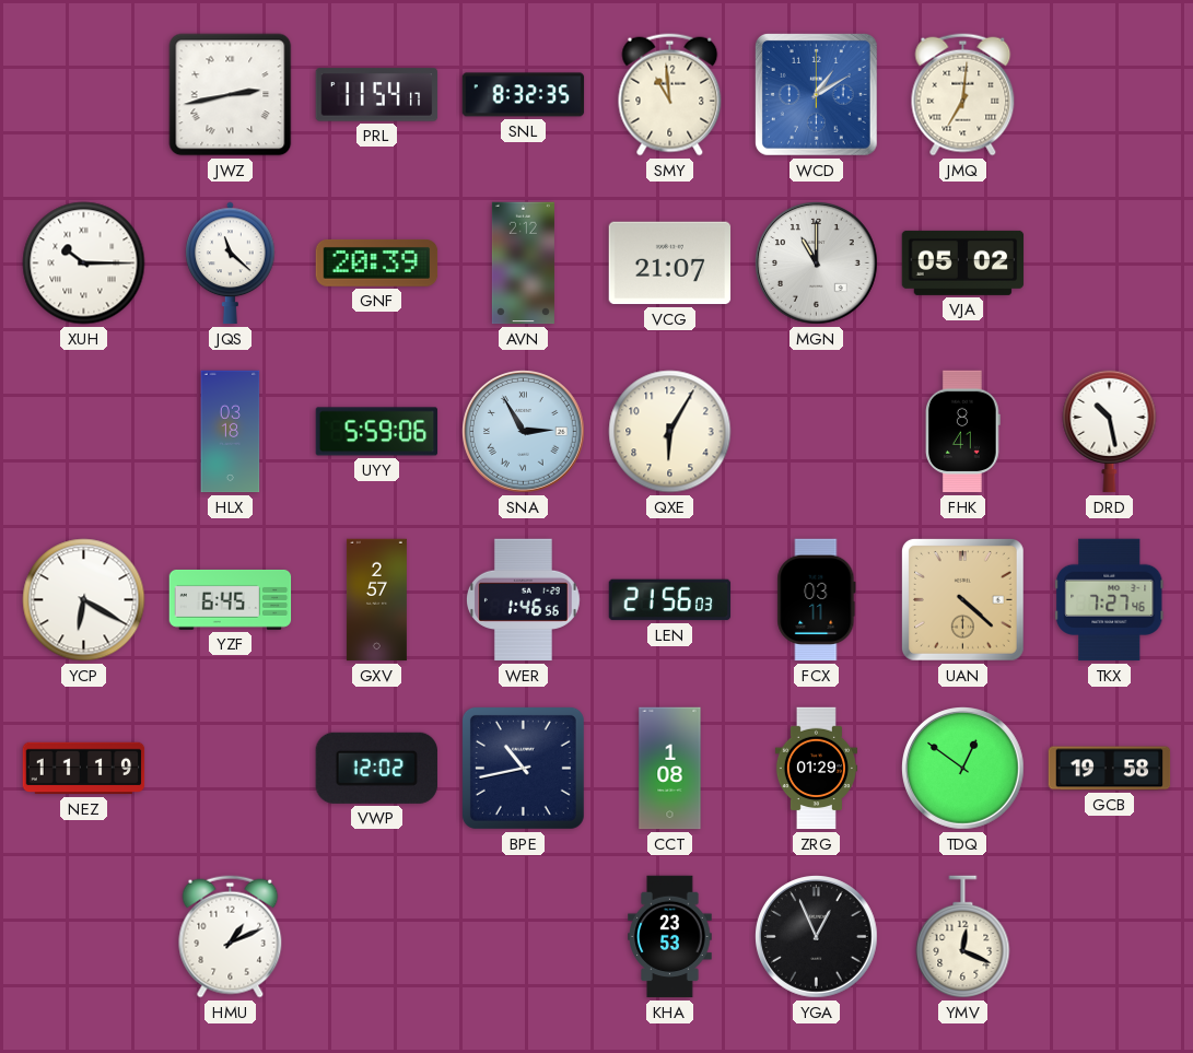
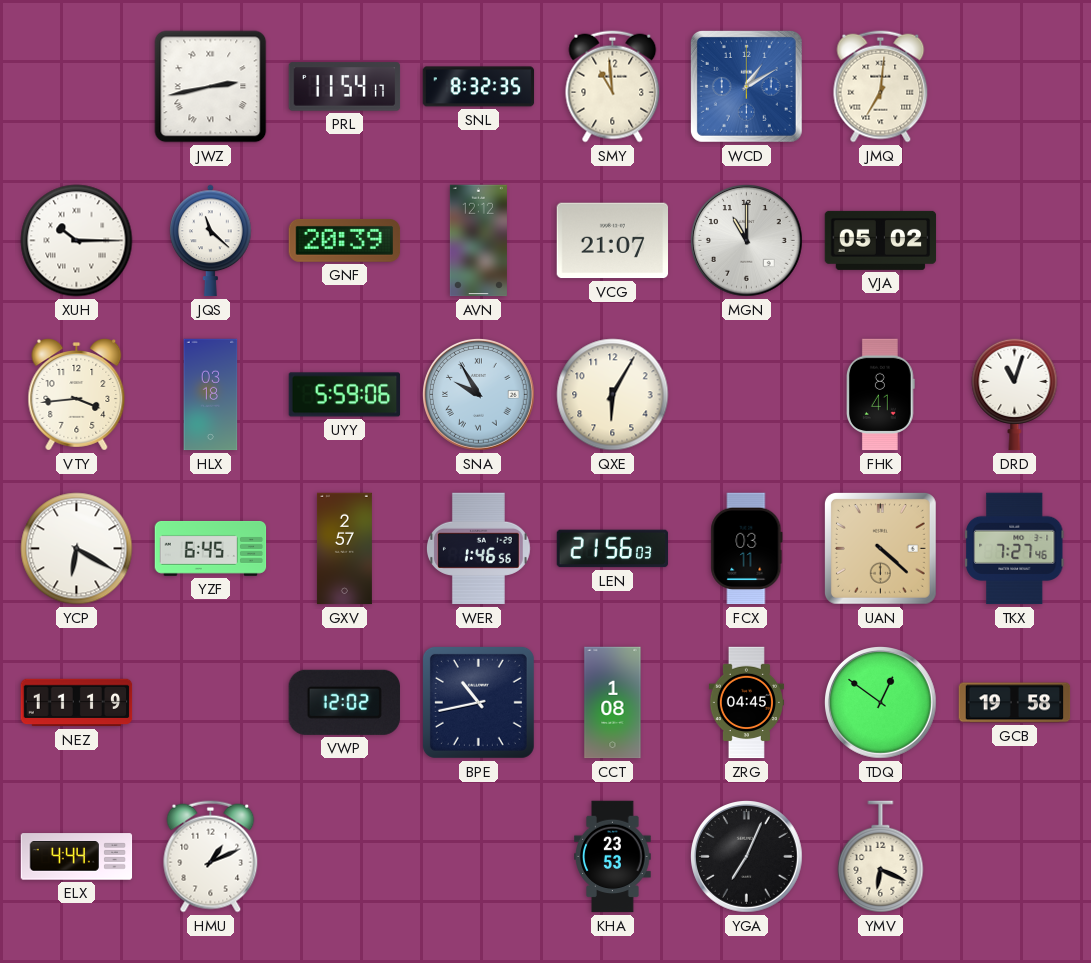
AVN: 2:12 -> 12:12 (478, 241)
VTY: none -> 3:44 (77, 395)
SNA: 2:55 -> 9:55 (479, 395)
DRD: 10:28 -> 11:03 (1015, 394)
ZRG: 01:29 -> 04:45 (746, 703)
ELX: none -> 4:44 (77, 857)
YGA: 12:56 -> 7:04 (747, 857)
YMV: 12:19 -> 6:19 (881, 857)
